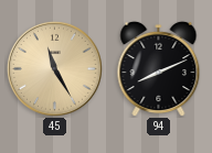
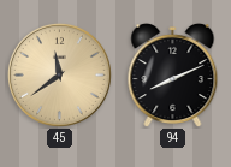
45: 11:25 -> 11:39 (59, 74)
